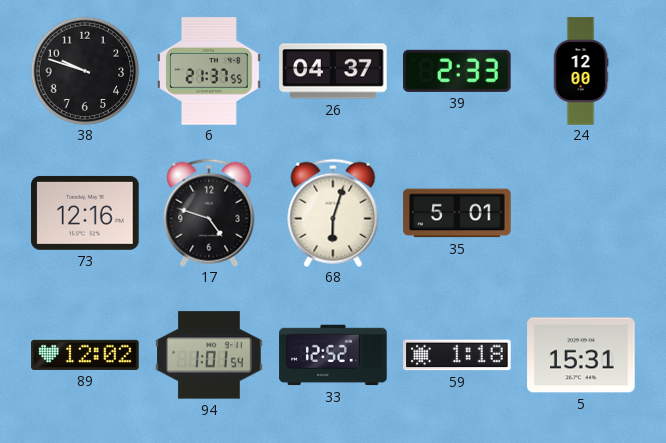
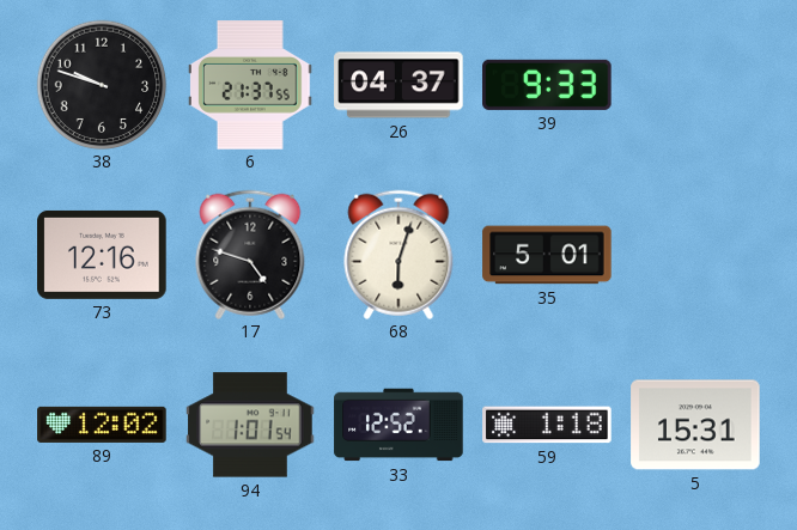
39: 2:33 -> 9:33 (547, 85)
24: 12:00 -> none (581, 71)
